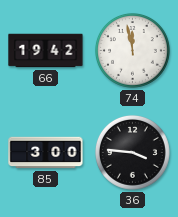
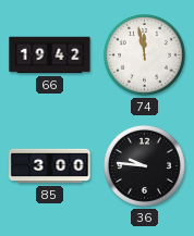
36: 3:46 -> 9:46 (144, 165)
